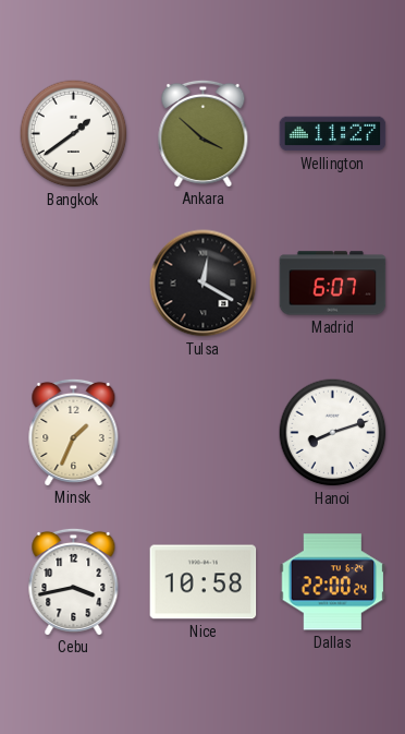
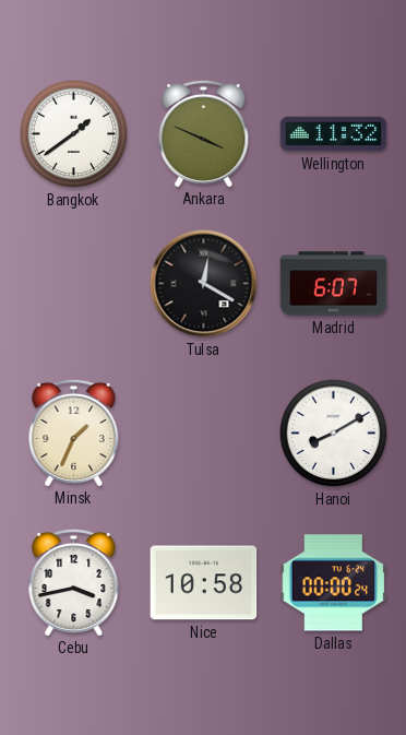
Ankara: 3:52 -> 3:49 (204, 133)
Wellington: 11:27 -> 11:32 (334, 134)
Hanoi: 8:12 -> 8:10 (334, 434)
Dallas: 22:00 -> 00:00 (334, 583)
